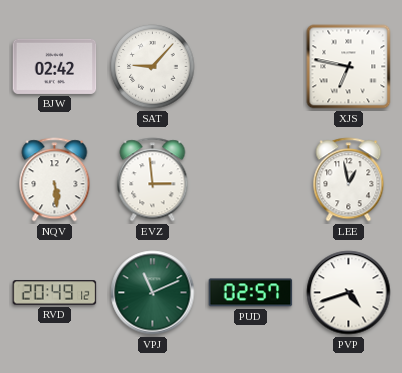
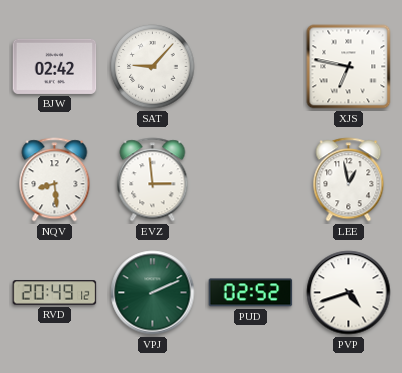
NQV: 5:29 -> 8:29 (55, 180)
VPJ: 11:11 -> 2:11 (153, 293)
PUD: 02:57 -> 02:52 (251, 293)
